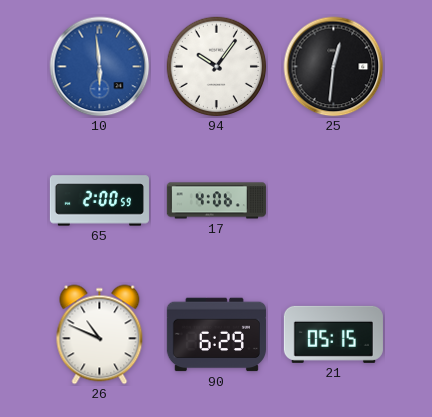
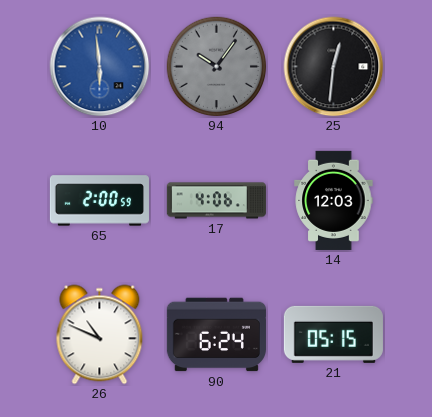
94 dial: white -> grey (217, 67)
14: none -> 12:03 (334, 200)
90: 6:29 -> 6:24 (216, 335)
